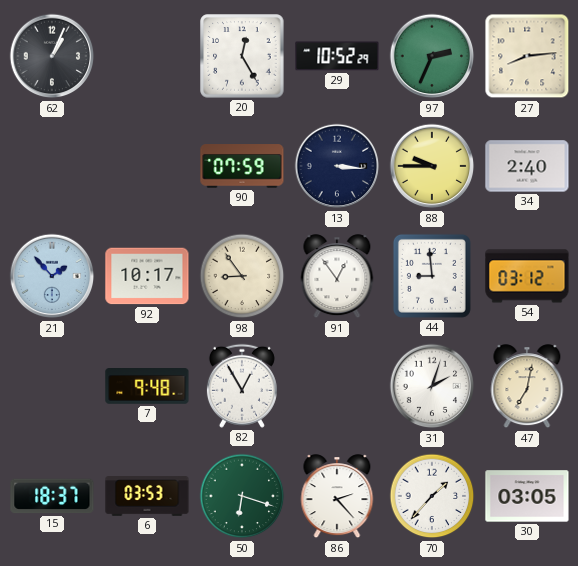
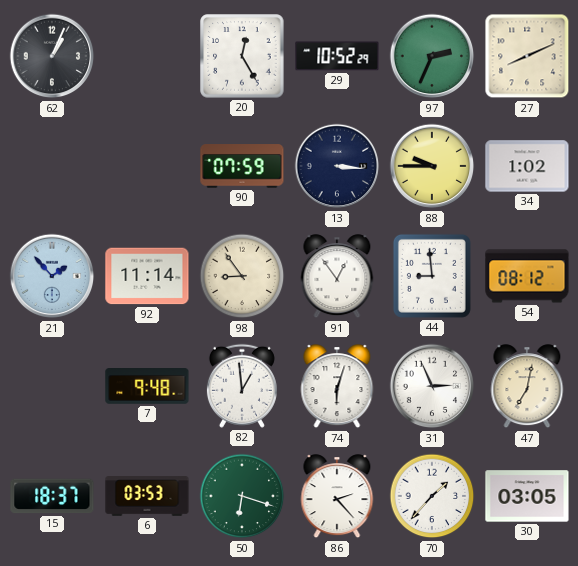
27: 8:14 -> 8:11 (527, 56)
34: 2:40 -> 1:02 (527, 166)
92: 10:17 -> 11:14 (147, 276)
54: 03:12 -> 08:12 (527, 276)
82: 12:55 -> 12:59 (242, 386)
74: none -> 6:03 (337, 387)
31: 2:03 -> 2:56 (432, 386)
